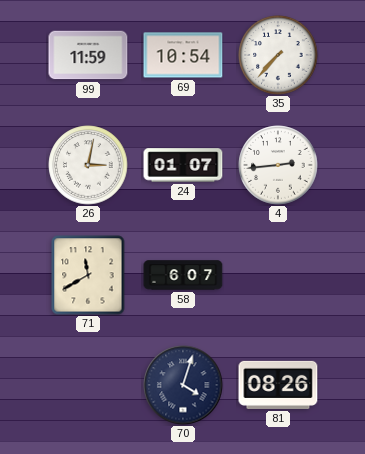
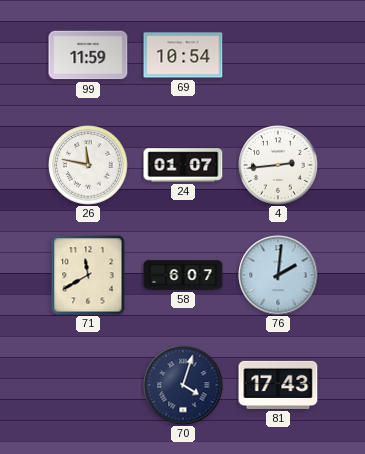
35: 7:37 -> none (278, 55)
26: 3:02 -> 11:47 (88, 165)
76: none -> 2:01 (278, 275)
81: 08:26 -> 17:43 (278, 385)
